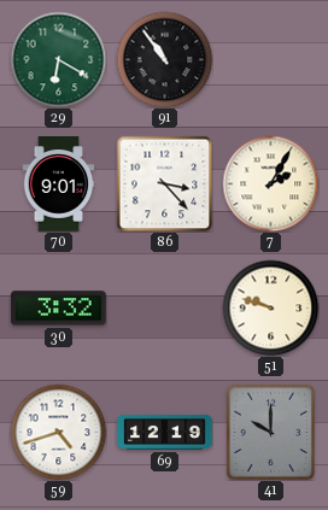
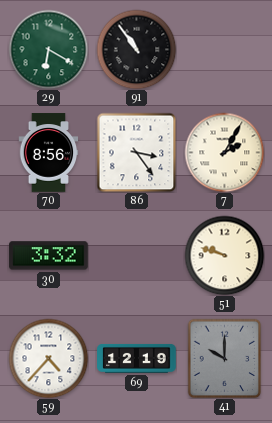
70: 9:01 -> 8:56 (49, 153)
86: 3:23 -> 3:24 (136, 152)
59: 4:42 -> 4:37 (48, 358)
